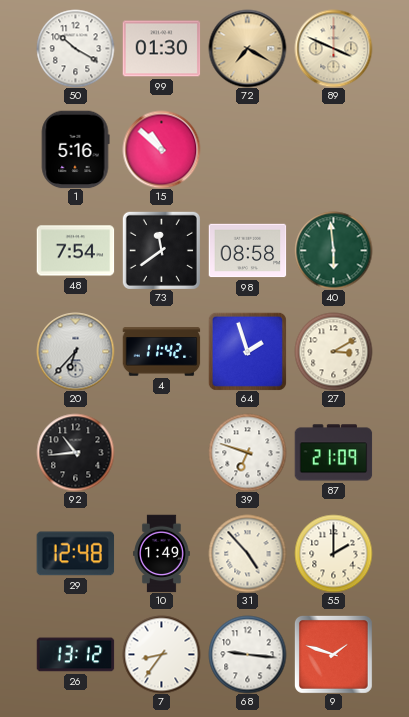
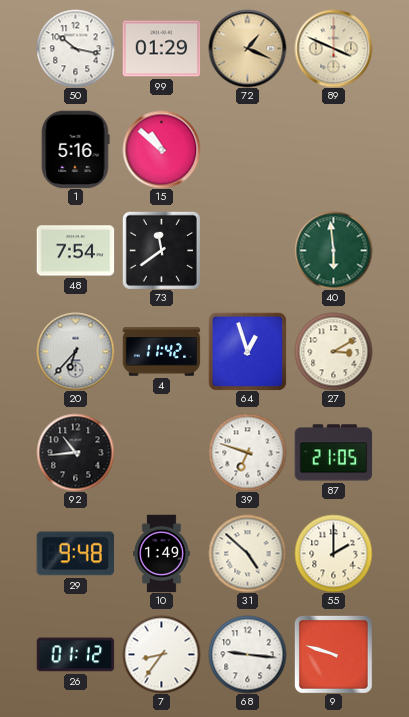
50: 10:20 -> 10:17 (75, 48)
99: 01:30 -> 01:29 (161, 49)
72: 7:20 -> 1:19 (247, 48)
98: 08:58 -> none (247, 251)
64: 1:57 -> 12:57 (247, 351)
87: 21:09 -> 21:05 (333, 453)
29: 12:48 -> 9:48 (75, 554)
31: 4:53 -> 4:52 (247, 553)
26: 13:12 -> 01:12 (75, 655)
9: 1:48 -> 9:48 (333, 654)
